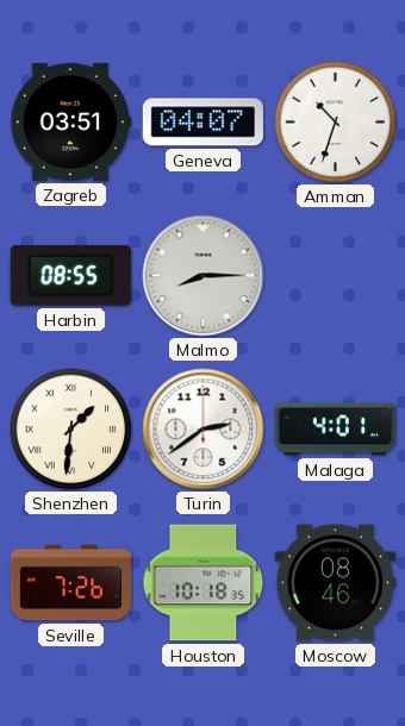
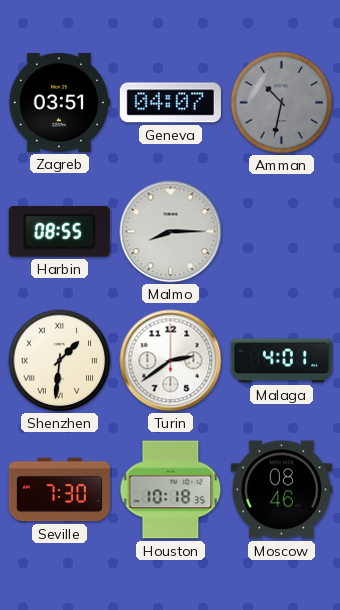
Amman: 10:33 -> 10:32 (282, 103)
Amman dial: white -> grey (282, 103)
Seville: 7:26 -> 7:30 (59, 490)
